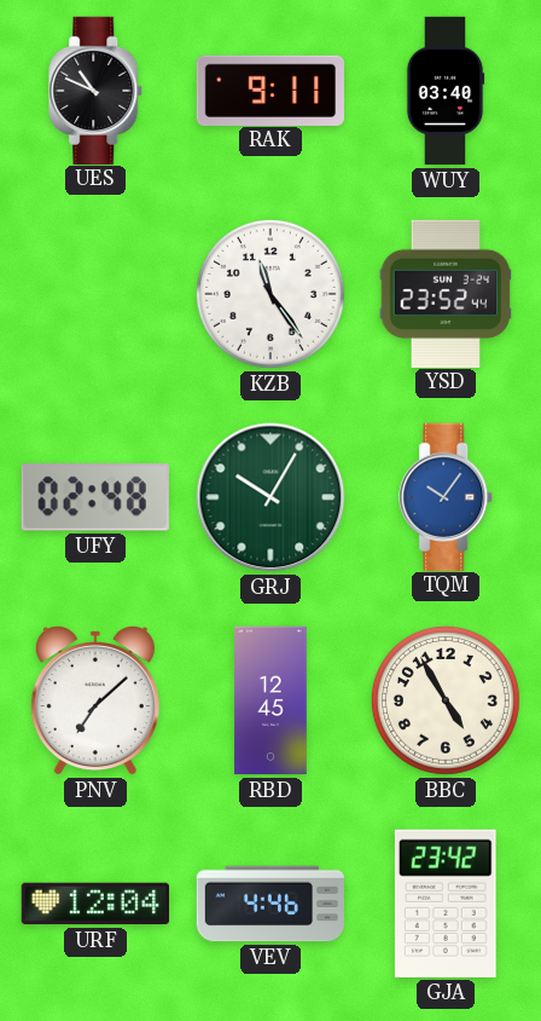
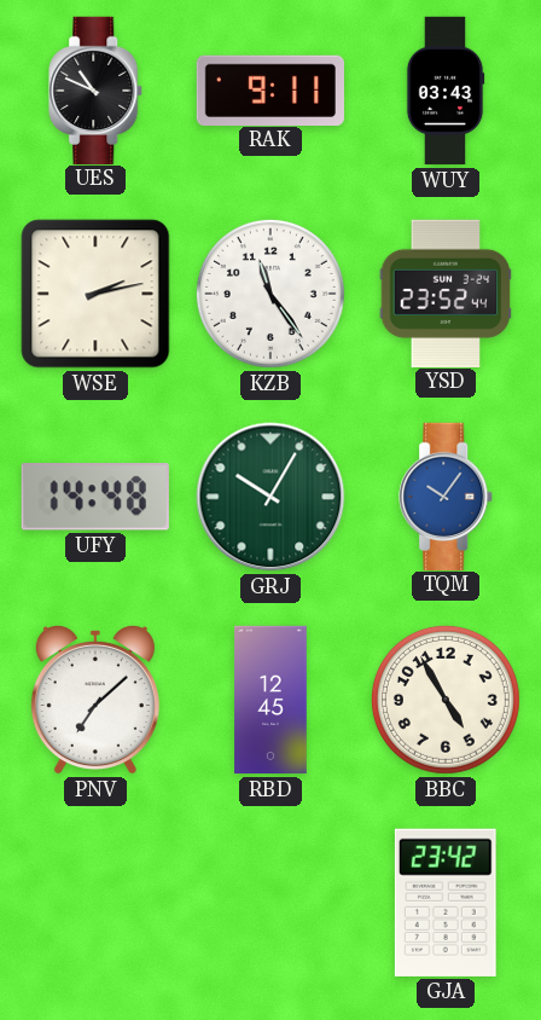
WUY: 03:40 -> 03:43 (446, 91)
WSE: none -> 2:13 (95, 294)
UFY: 02:48 -> 14:48 (95, 497)
URF: 12:04 -> none (94, 904)
VEV: 4:46 -> none (270, 904)
